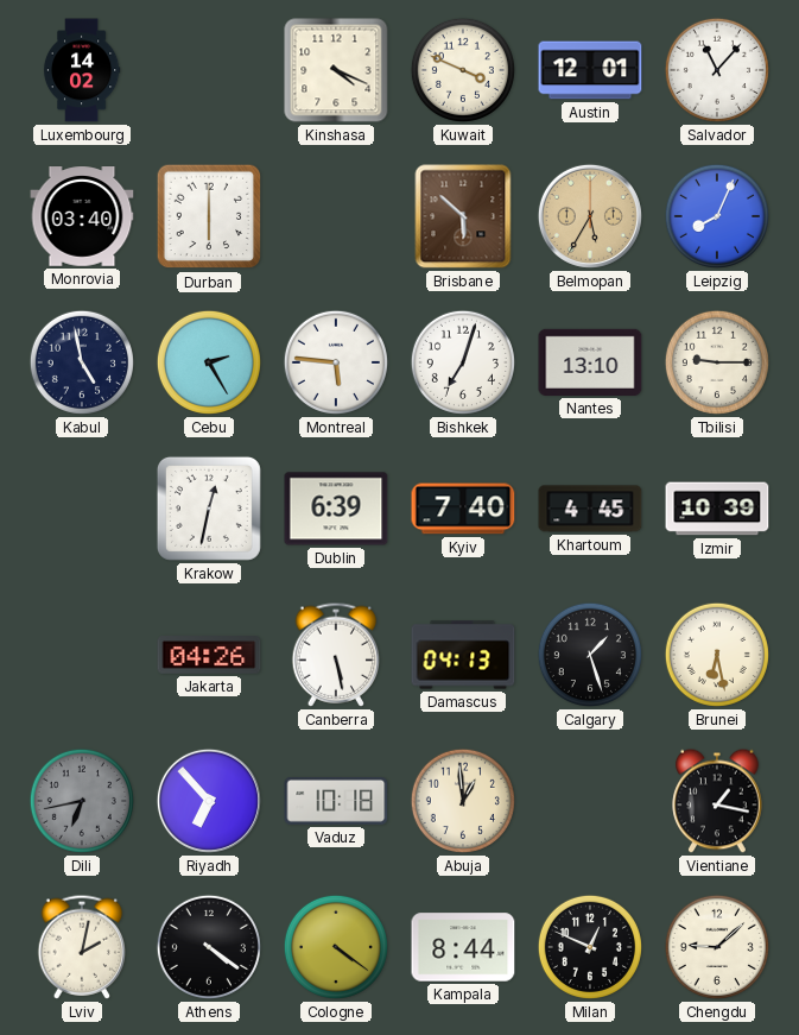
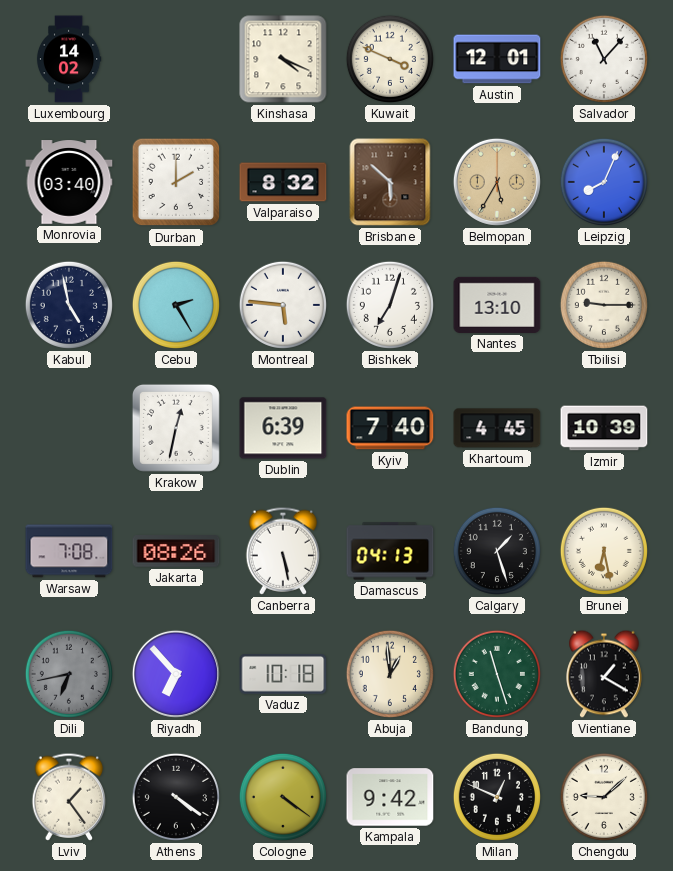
Durban: 6:00 -> 2:00 (176, 182)
Valparaiso: none -> 8:32 (283, 182)
Warsaw: none -> 7:08 (69, 551)
Jakarta: 04:26 -> 08:26 (176, 551)
Bandung: none -> 11:27 (497, 674)
Vientiane: 1:17 -> 1:20 (604, 674)
Lviv: 2:02 -> 1:24 (69, 797)
Kampala: 8:44 -> 9:42 (390, 797)
